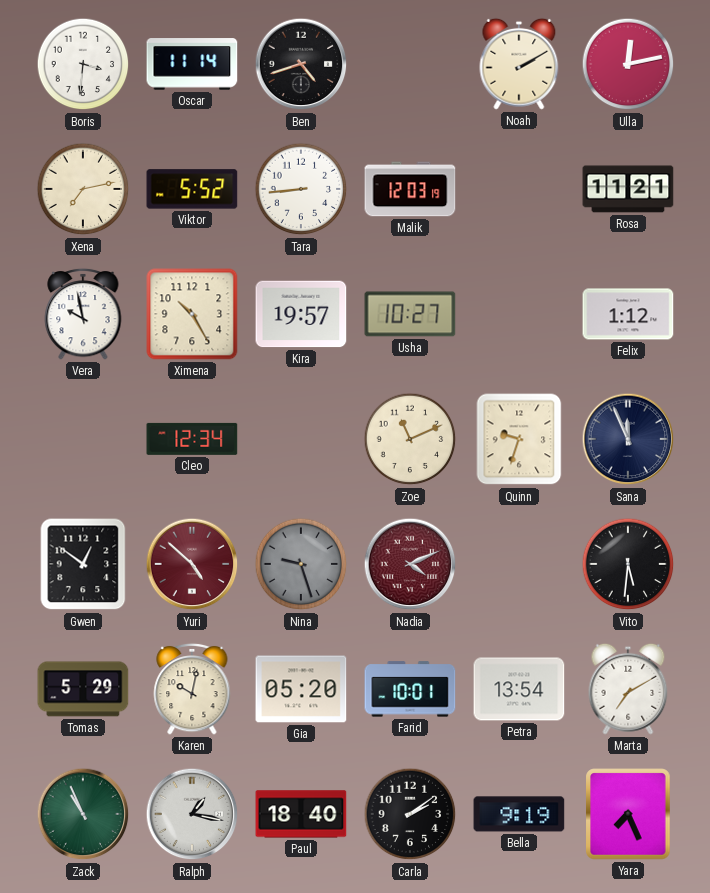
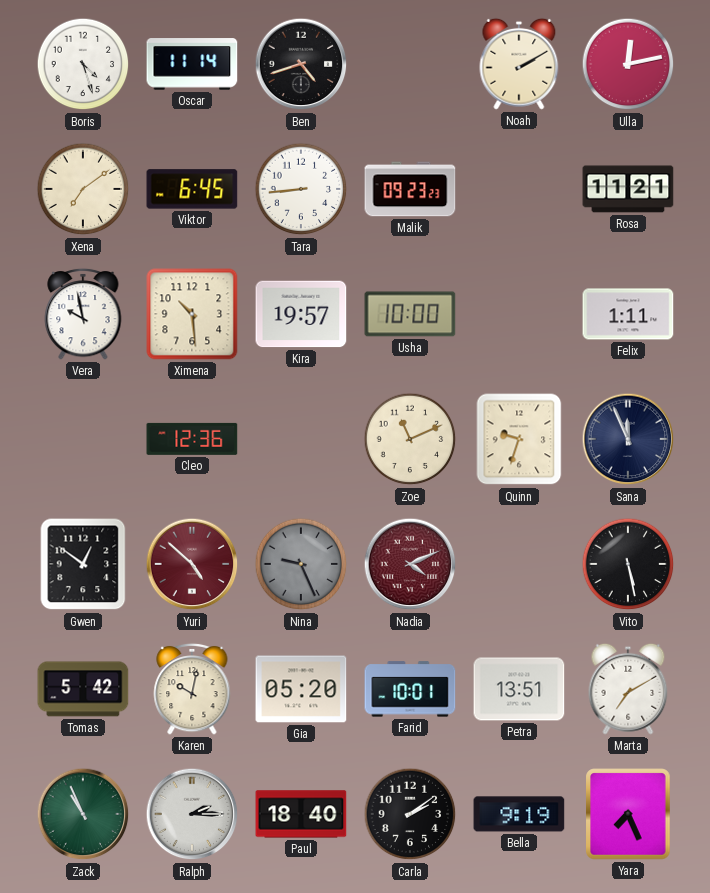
Boris: 3:31 -> 4:27 (83, 64)
Xena: 7:13 -> 7:09 (83, 189)
Viktor: 5:52 -> 6:45 (192, 189)
Malik: 12:03 -> 09:23 (410, 189)
Ximena: 10:25 -> 10:29 (192, 314)
Usha: 10:27 -> 10:00 (410, 314)
Felix: 1:12 -> 1:11 (628, 314)
Cleo: 12:34 -> 12:36 (192, 439)
Nina: 9:27 -> 9:26 (301, 564)
Vito: 5:31 -> 5:28 (628, 564)
Tomas: 5:29 -> 5:42 (83, 689)
Petra: 13:54 -> 13:51 (519, 689)
Ralph: 1:17 -> 2:15 (192, 814)
